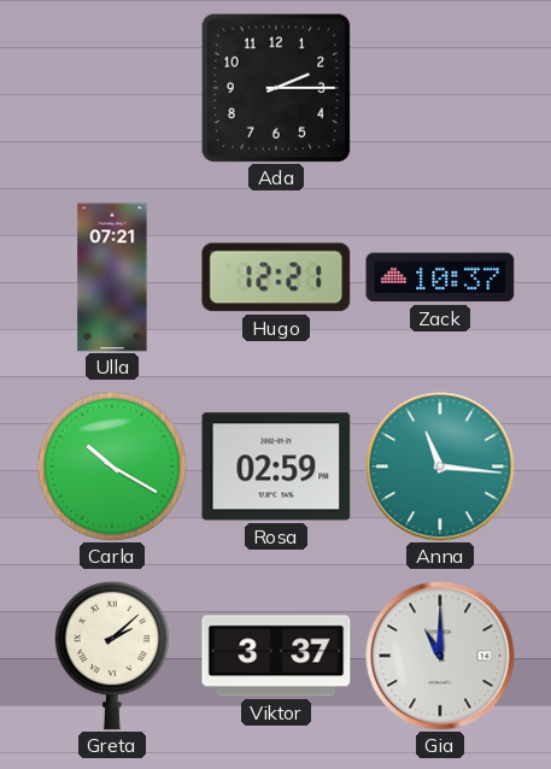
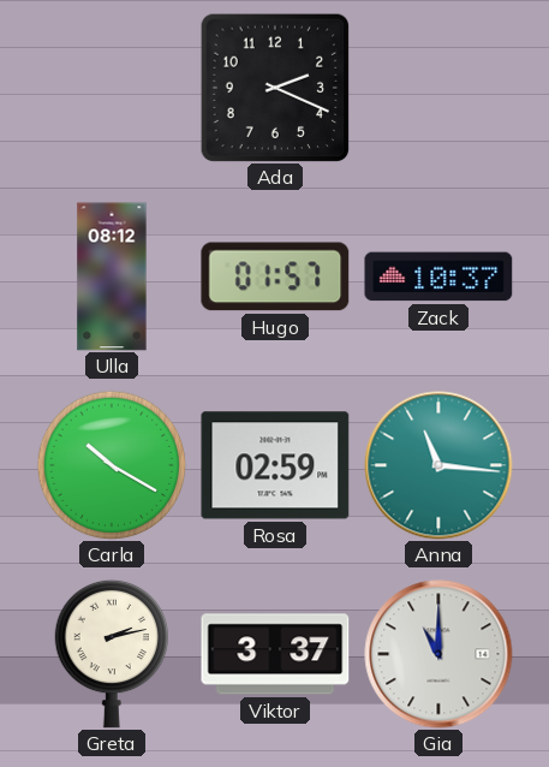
Ada: 2:15 -> 2:19 (275, 88)
Ulla: 07:21 -> 08:12 (112, 277)
Hugo: 12:21 -> 01:57 (275, 277)
Greta: 2:08 -> 2:13 (111, 654)
